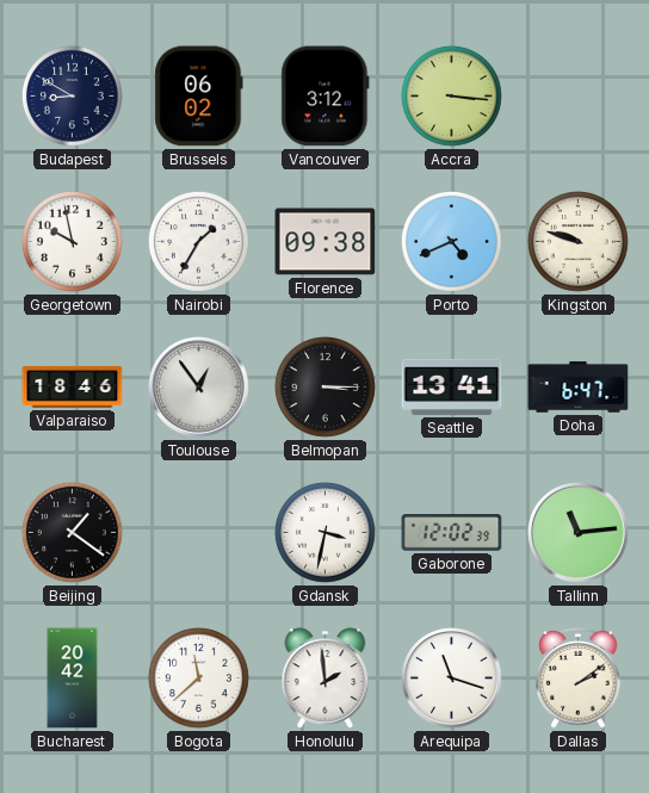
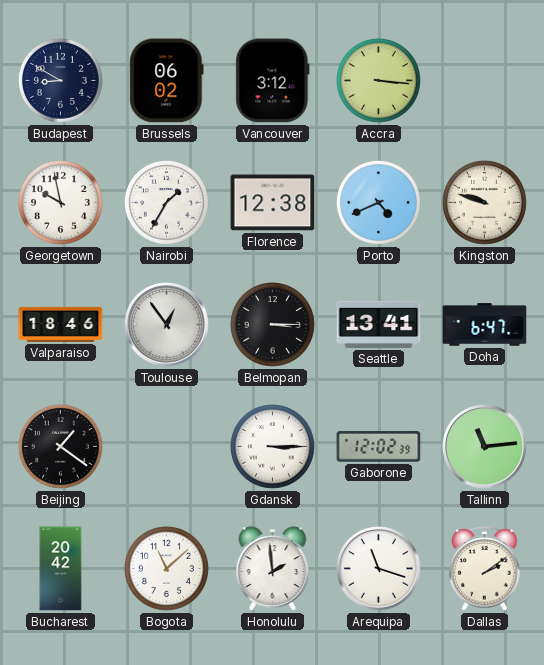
Florence: 09:38 -> 12:38 (273, 203)
Gdansk: 3:32 -> 3:15 (272, 446)
Bogota: 11:38 -> 11:08 (166, 568)
